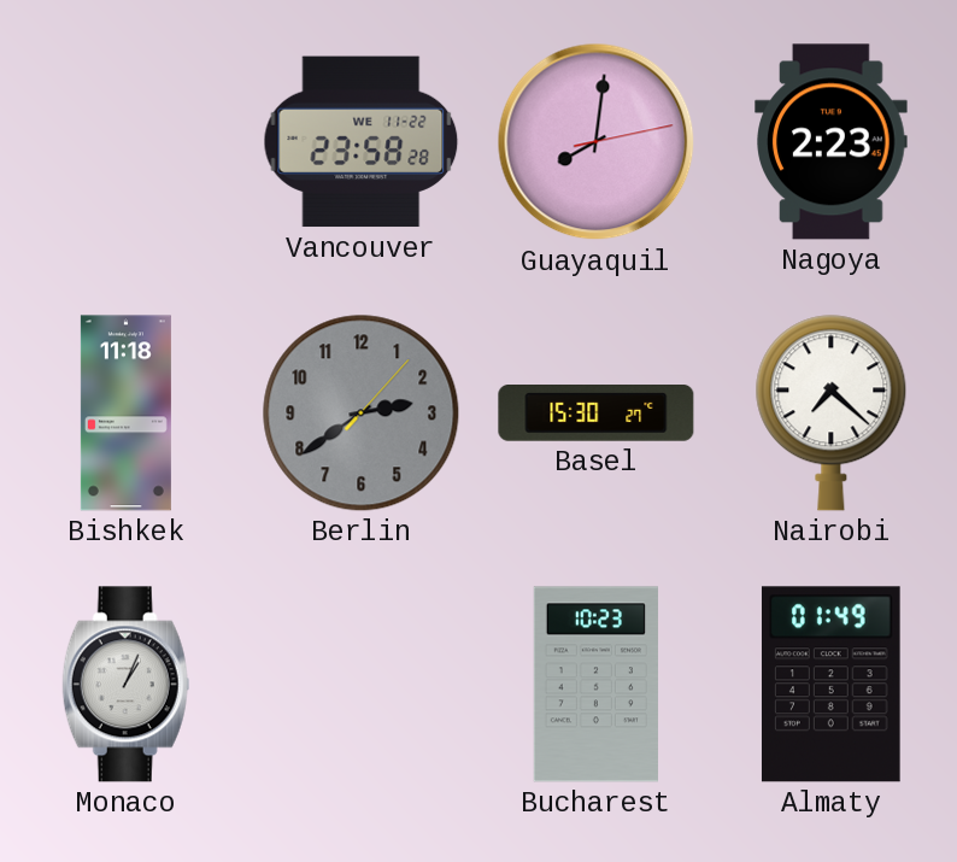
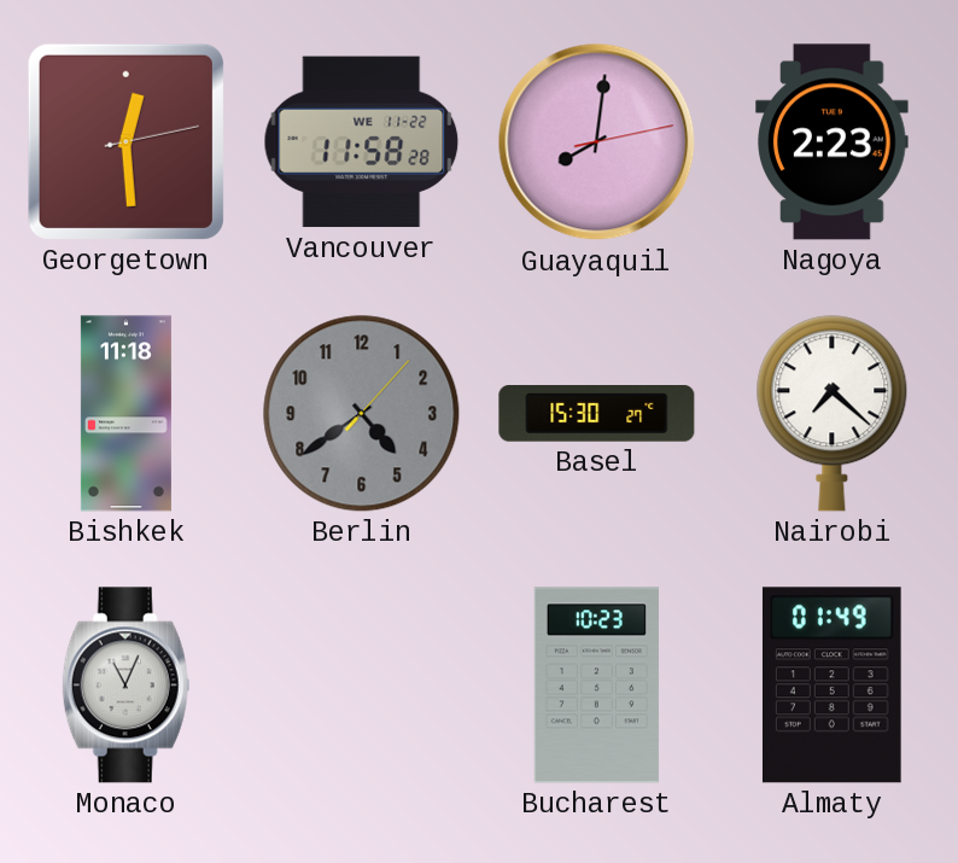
Georgetown: none -> 12:29 (125, 141)
Vancouver: 23:58 -> 11:58 (362, 142)
Berlin: 2:39 -> 4:39 (362, 414)
Monaco: 1:04 -> 11:04 (127, 686)
